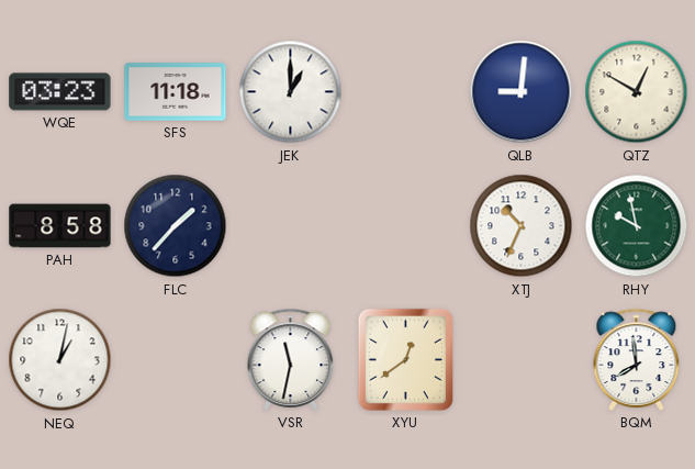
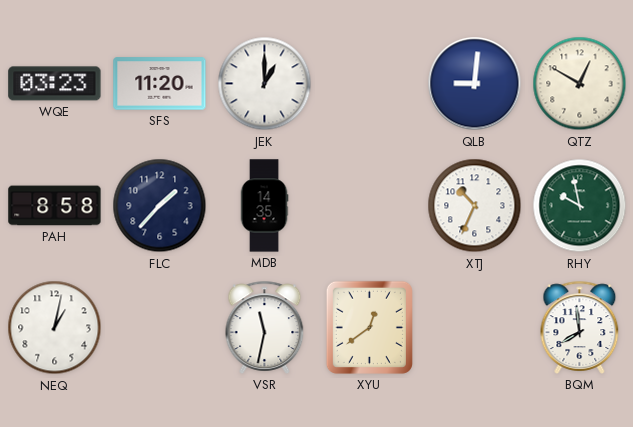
SFS: 11:18 -> 11:20 (160, 84)
MDB: none -> 14:35 (264, 206)
